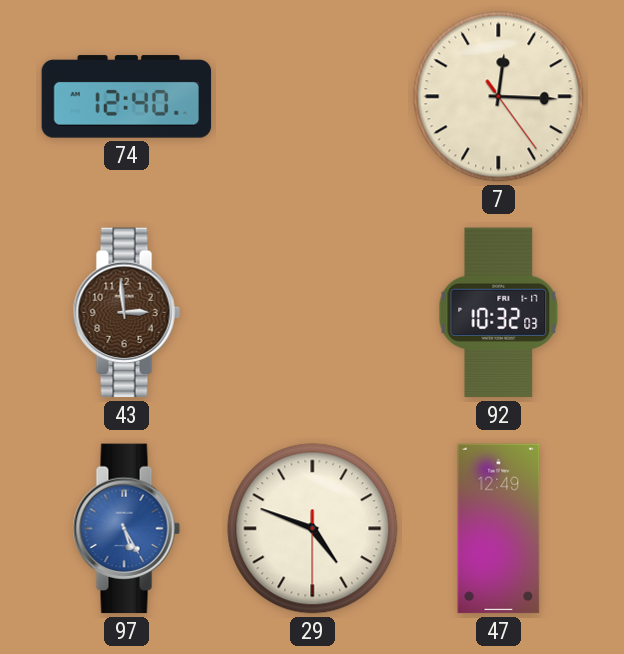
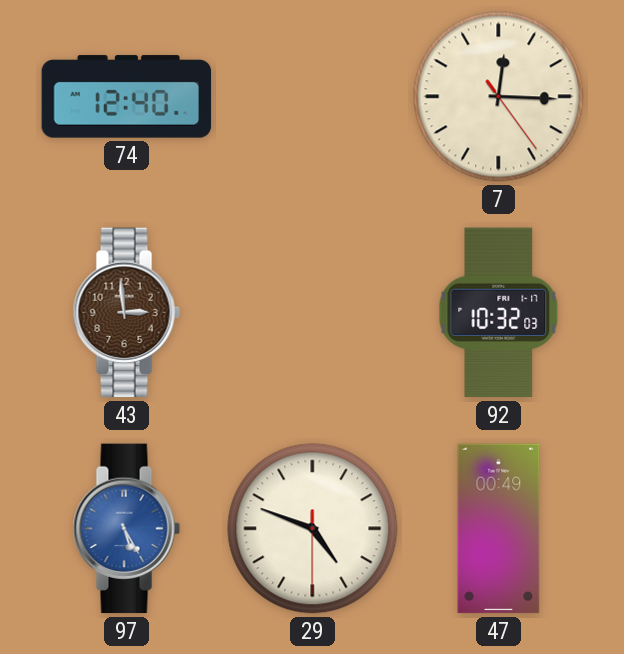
47: 12:49 -> 00:49 (499, 529)
